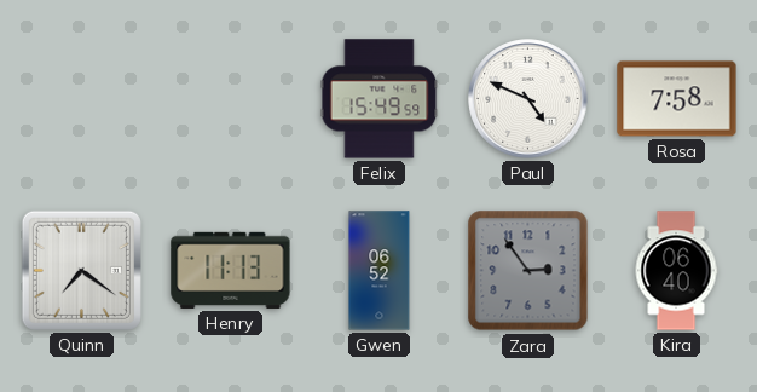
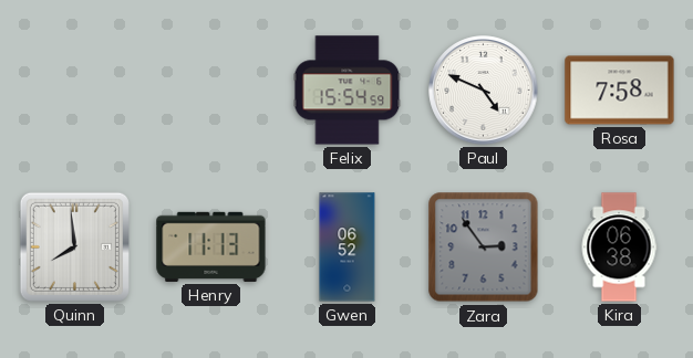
Felix: 15:49 -> 15:54 (348, 91)
Quinn: 7:21 -> 7:59 (74, 246)
Kira: 06:40 -> 06:38 (619, 248)
